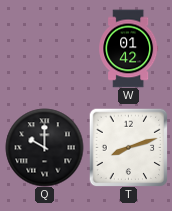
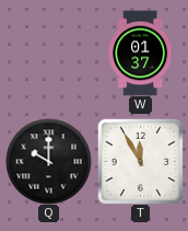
W: 01:42 -> 01:37 (141, 53)
T: 8:12 -> 11:55 (140, 161)
